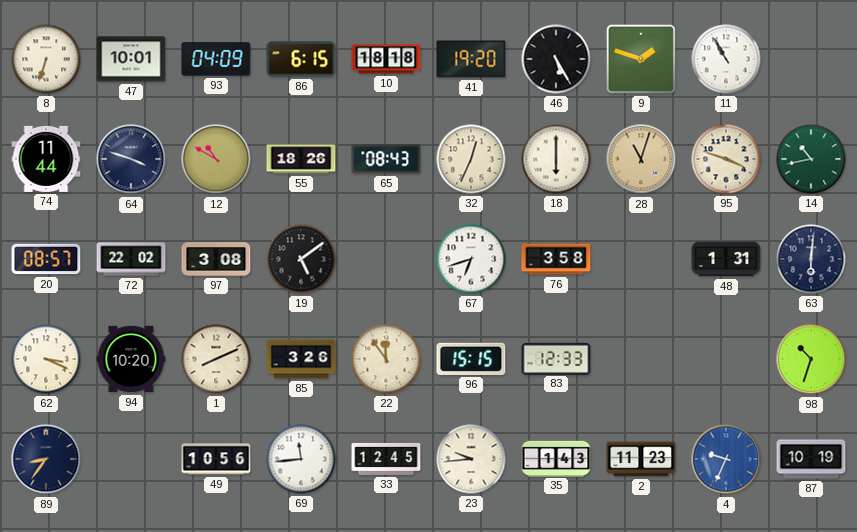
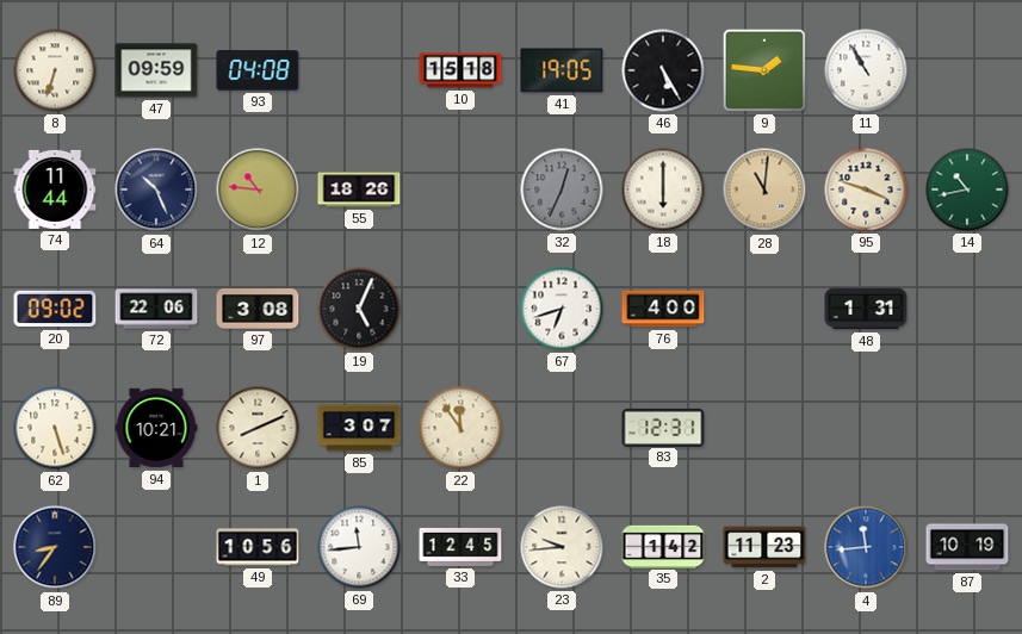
47: 10:01 -> 09:59 (156, 70)
93: 04:09 -> 04:08 (258, 70)
86: 6:15 -> none (301, 59)
10: 18:18 -> 15:18 (460, 70)
41: 19:20 -> 19:05 (562, 70)
9: 1:48 -> 1:46 (764, 70)
64: 3:48 -> 10:26 (156, 189)
12: 10:50 -> 10:46 (258, 189)
65: 08:43 -> none (386, 159)
32 dial: cream -> grey (562, 189)
28: 11:03 -> 11:01 (764, 189)
20: 08:57 -> 09:02 (55, 309)
72: 22:02 -> 22:06 (156, 309)
19: 5:09 -> 5:04 (359, 309)
76: 3:58 -> 4:00 (663, 309)
63: 6:01 -> none (811, 259)
62: 3:19 -> 5:27 (55, 428)
94: 10:20 -> 10:21 (156, 428)
85: 3:26 -> 3:07 (359, 428)
96: 15:15 -> none (471, 359)
83: 12:33 -> 12:31 (663, 427)
98: 10:33 -> none (811, 359)
35: 1:43 -> 1:42 (663, 546)
4: 9:34 -> 11:44 (866, 547)
